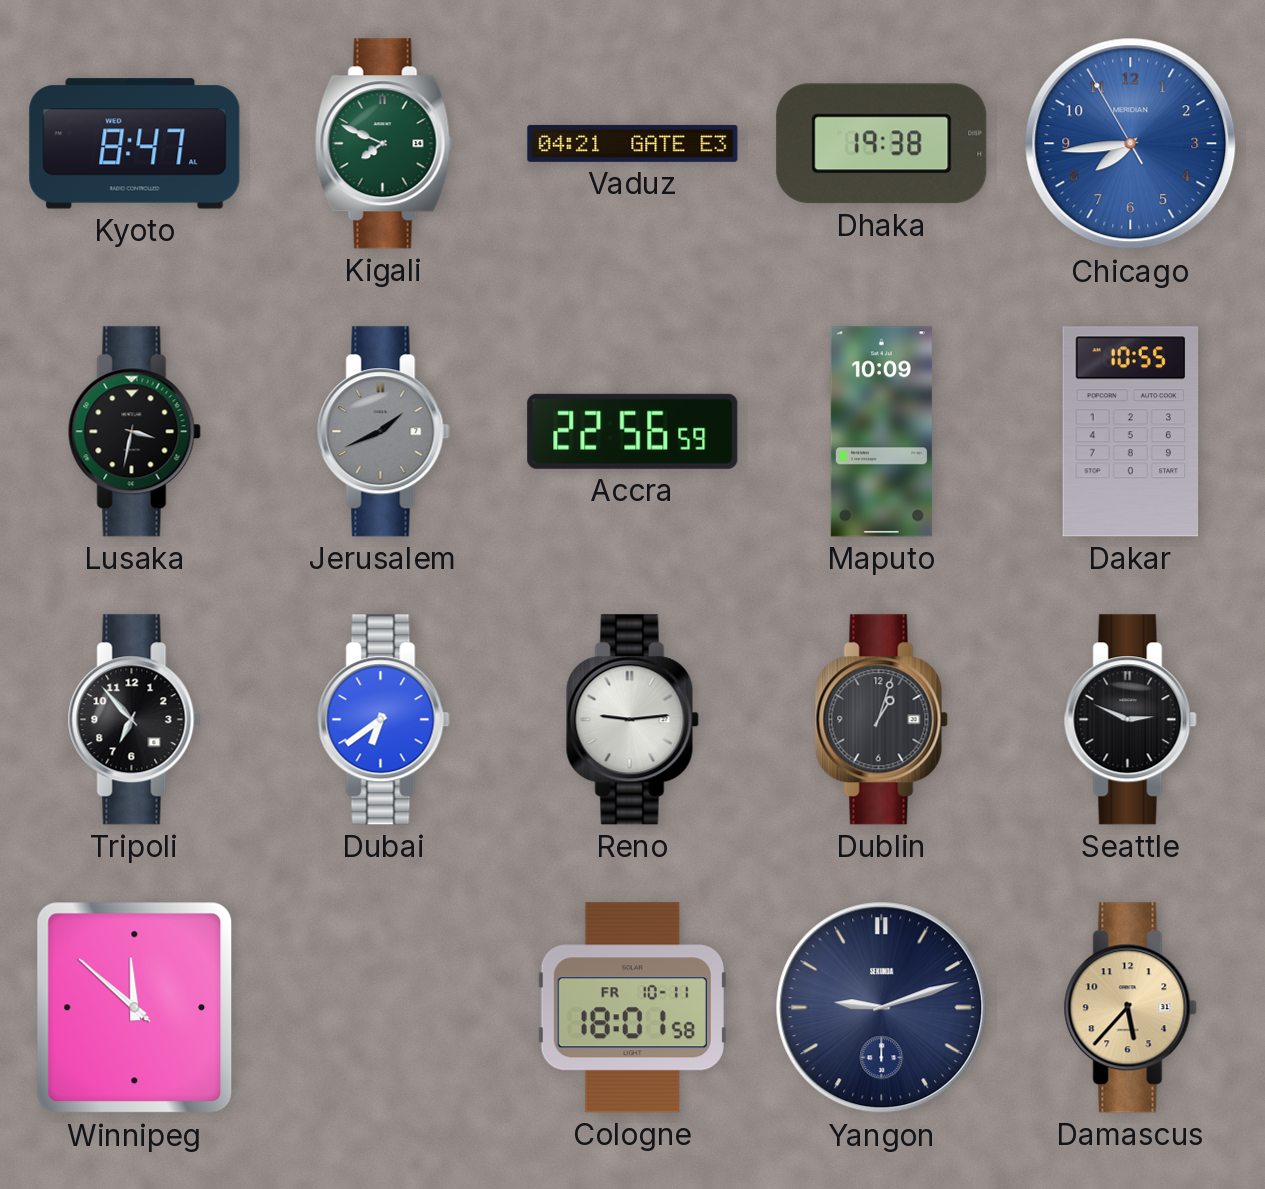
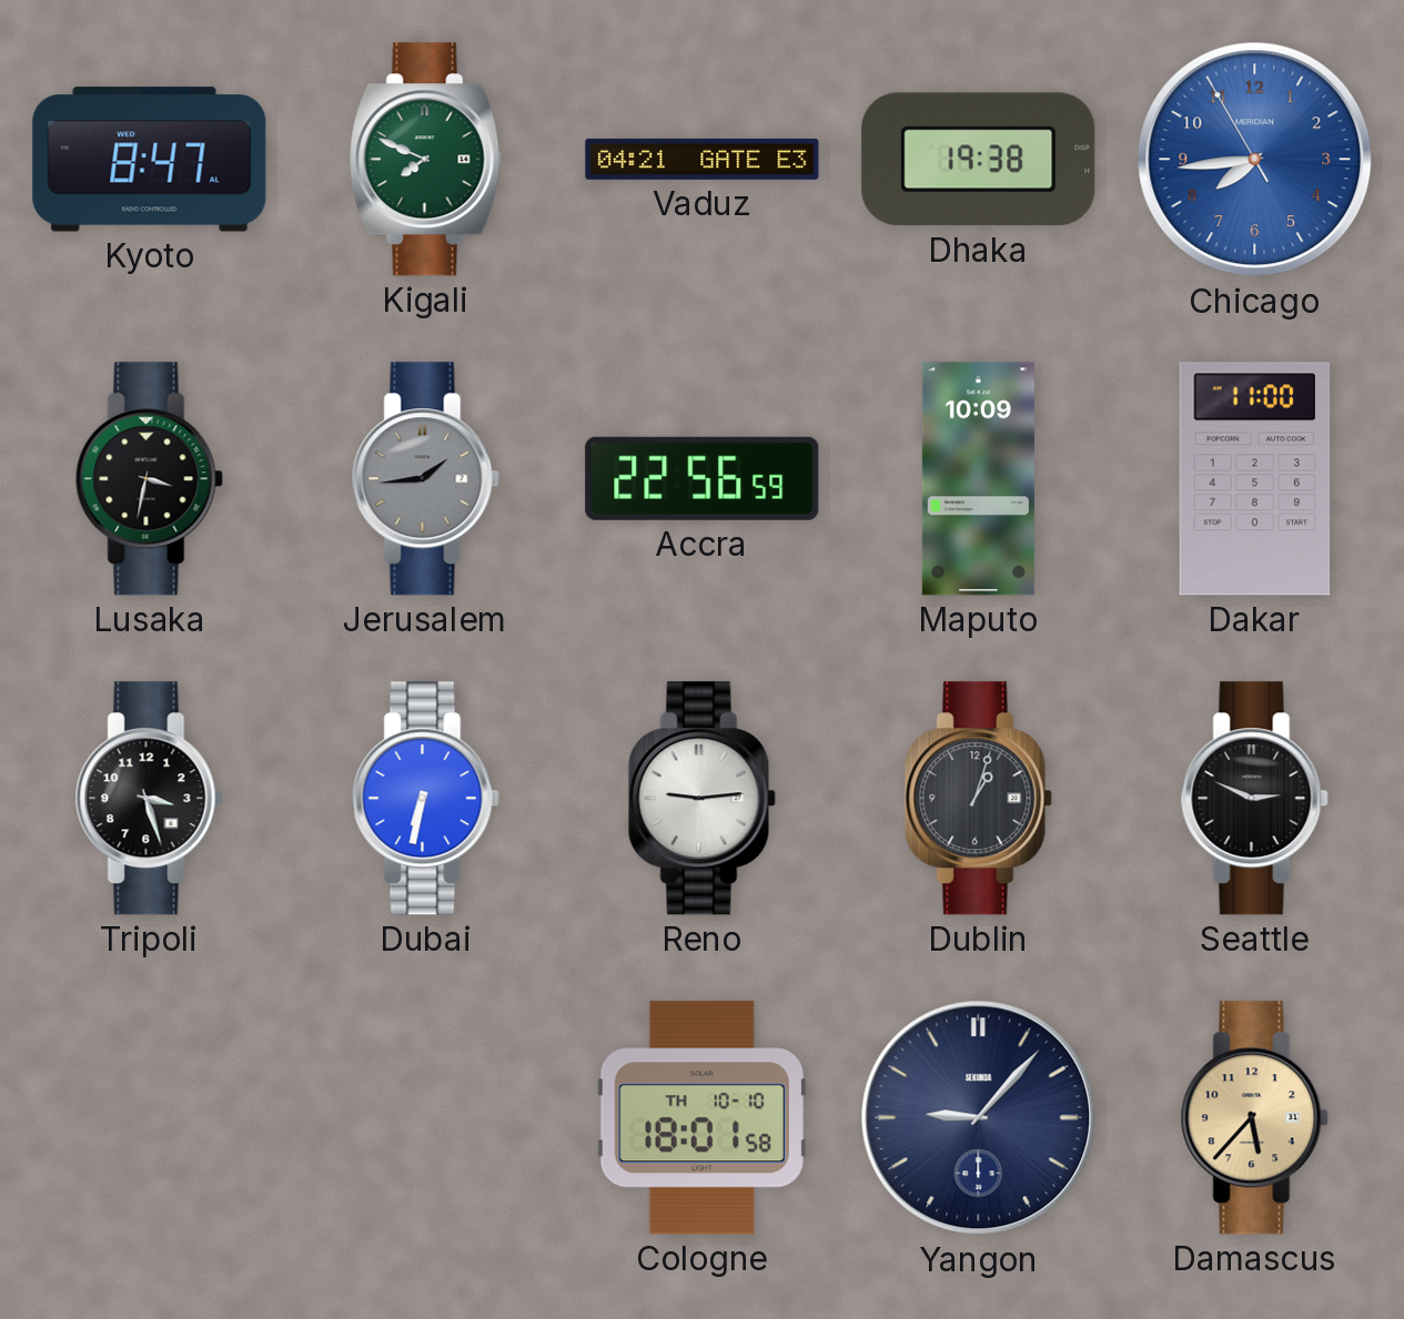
Jerusalem: 1:41 -> 1:44 (425, 479)
Dakar: 10:55 -> 11:00 (1255, 479)
Tripoli: 6:53 -> 3:27 (149, 799)
Dubai: 6:39 -> 6:32 (425, 799)
Winnipeg: 11:51 -> none (135, 1008)
Cologne date: FR 10-11 -> TH 10-10 (701, 1118)
Yangon: 9:12 -> 9:07 (979, 1118)
